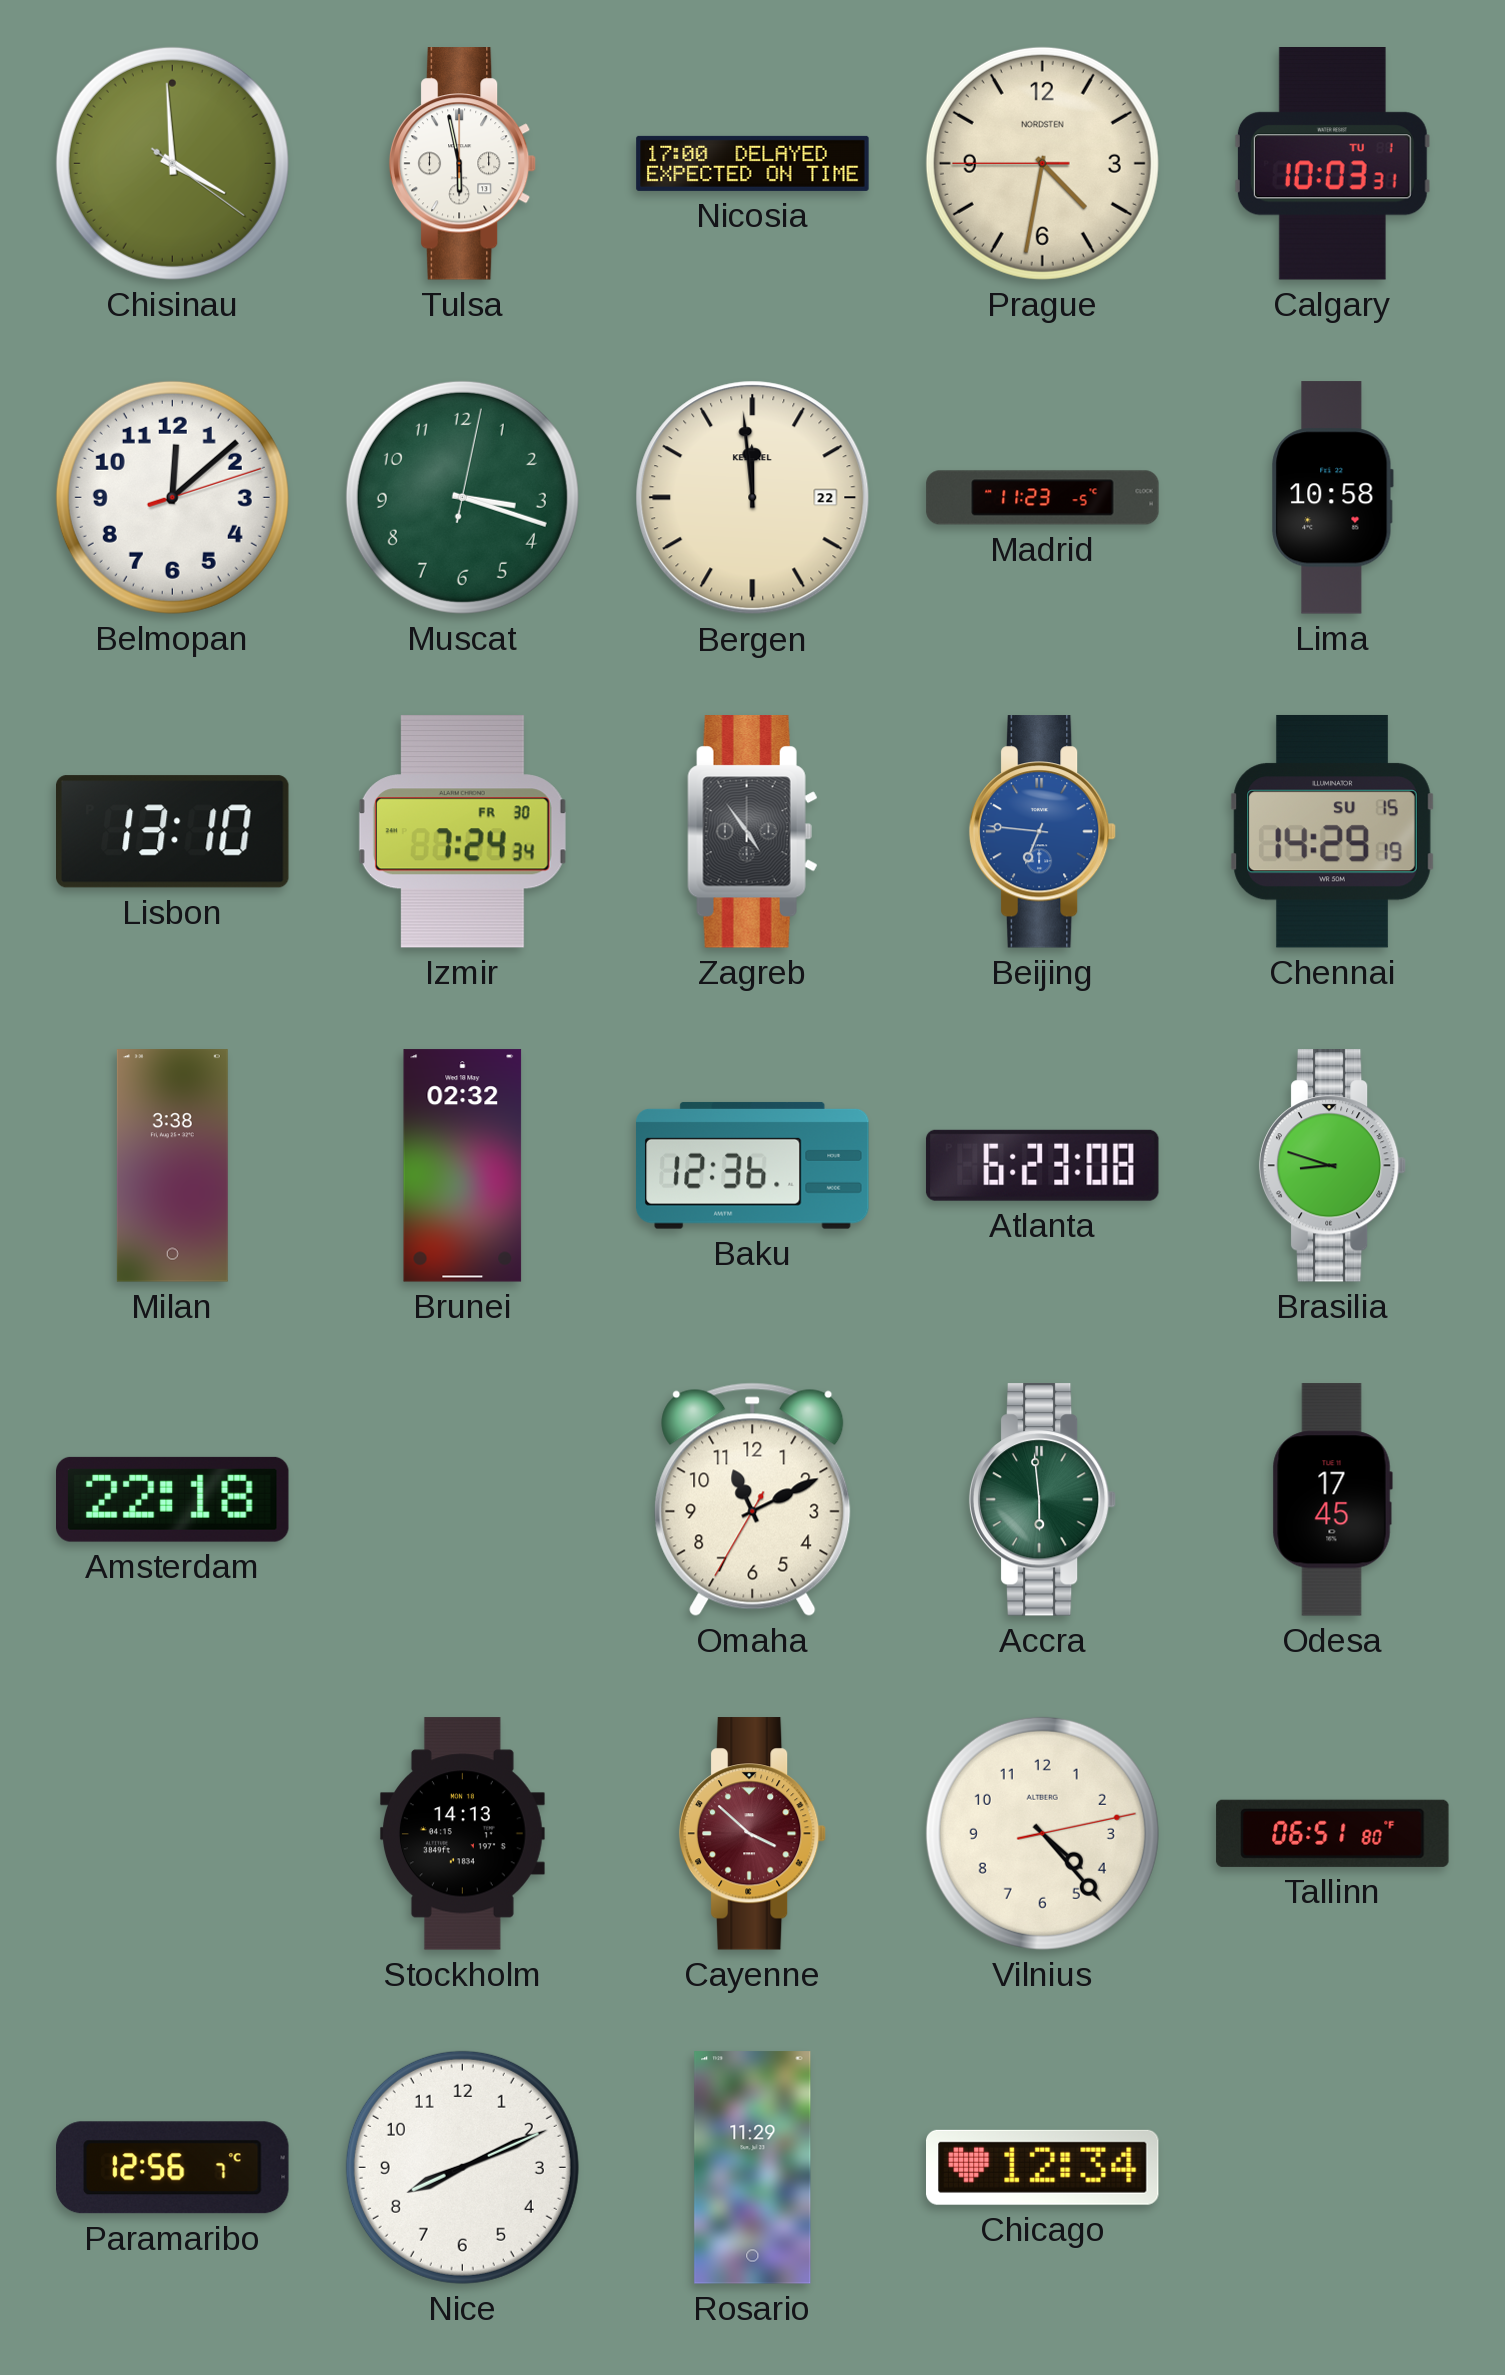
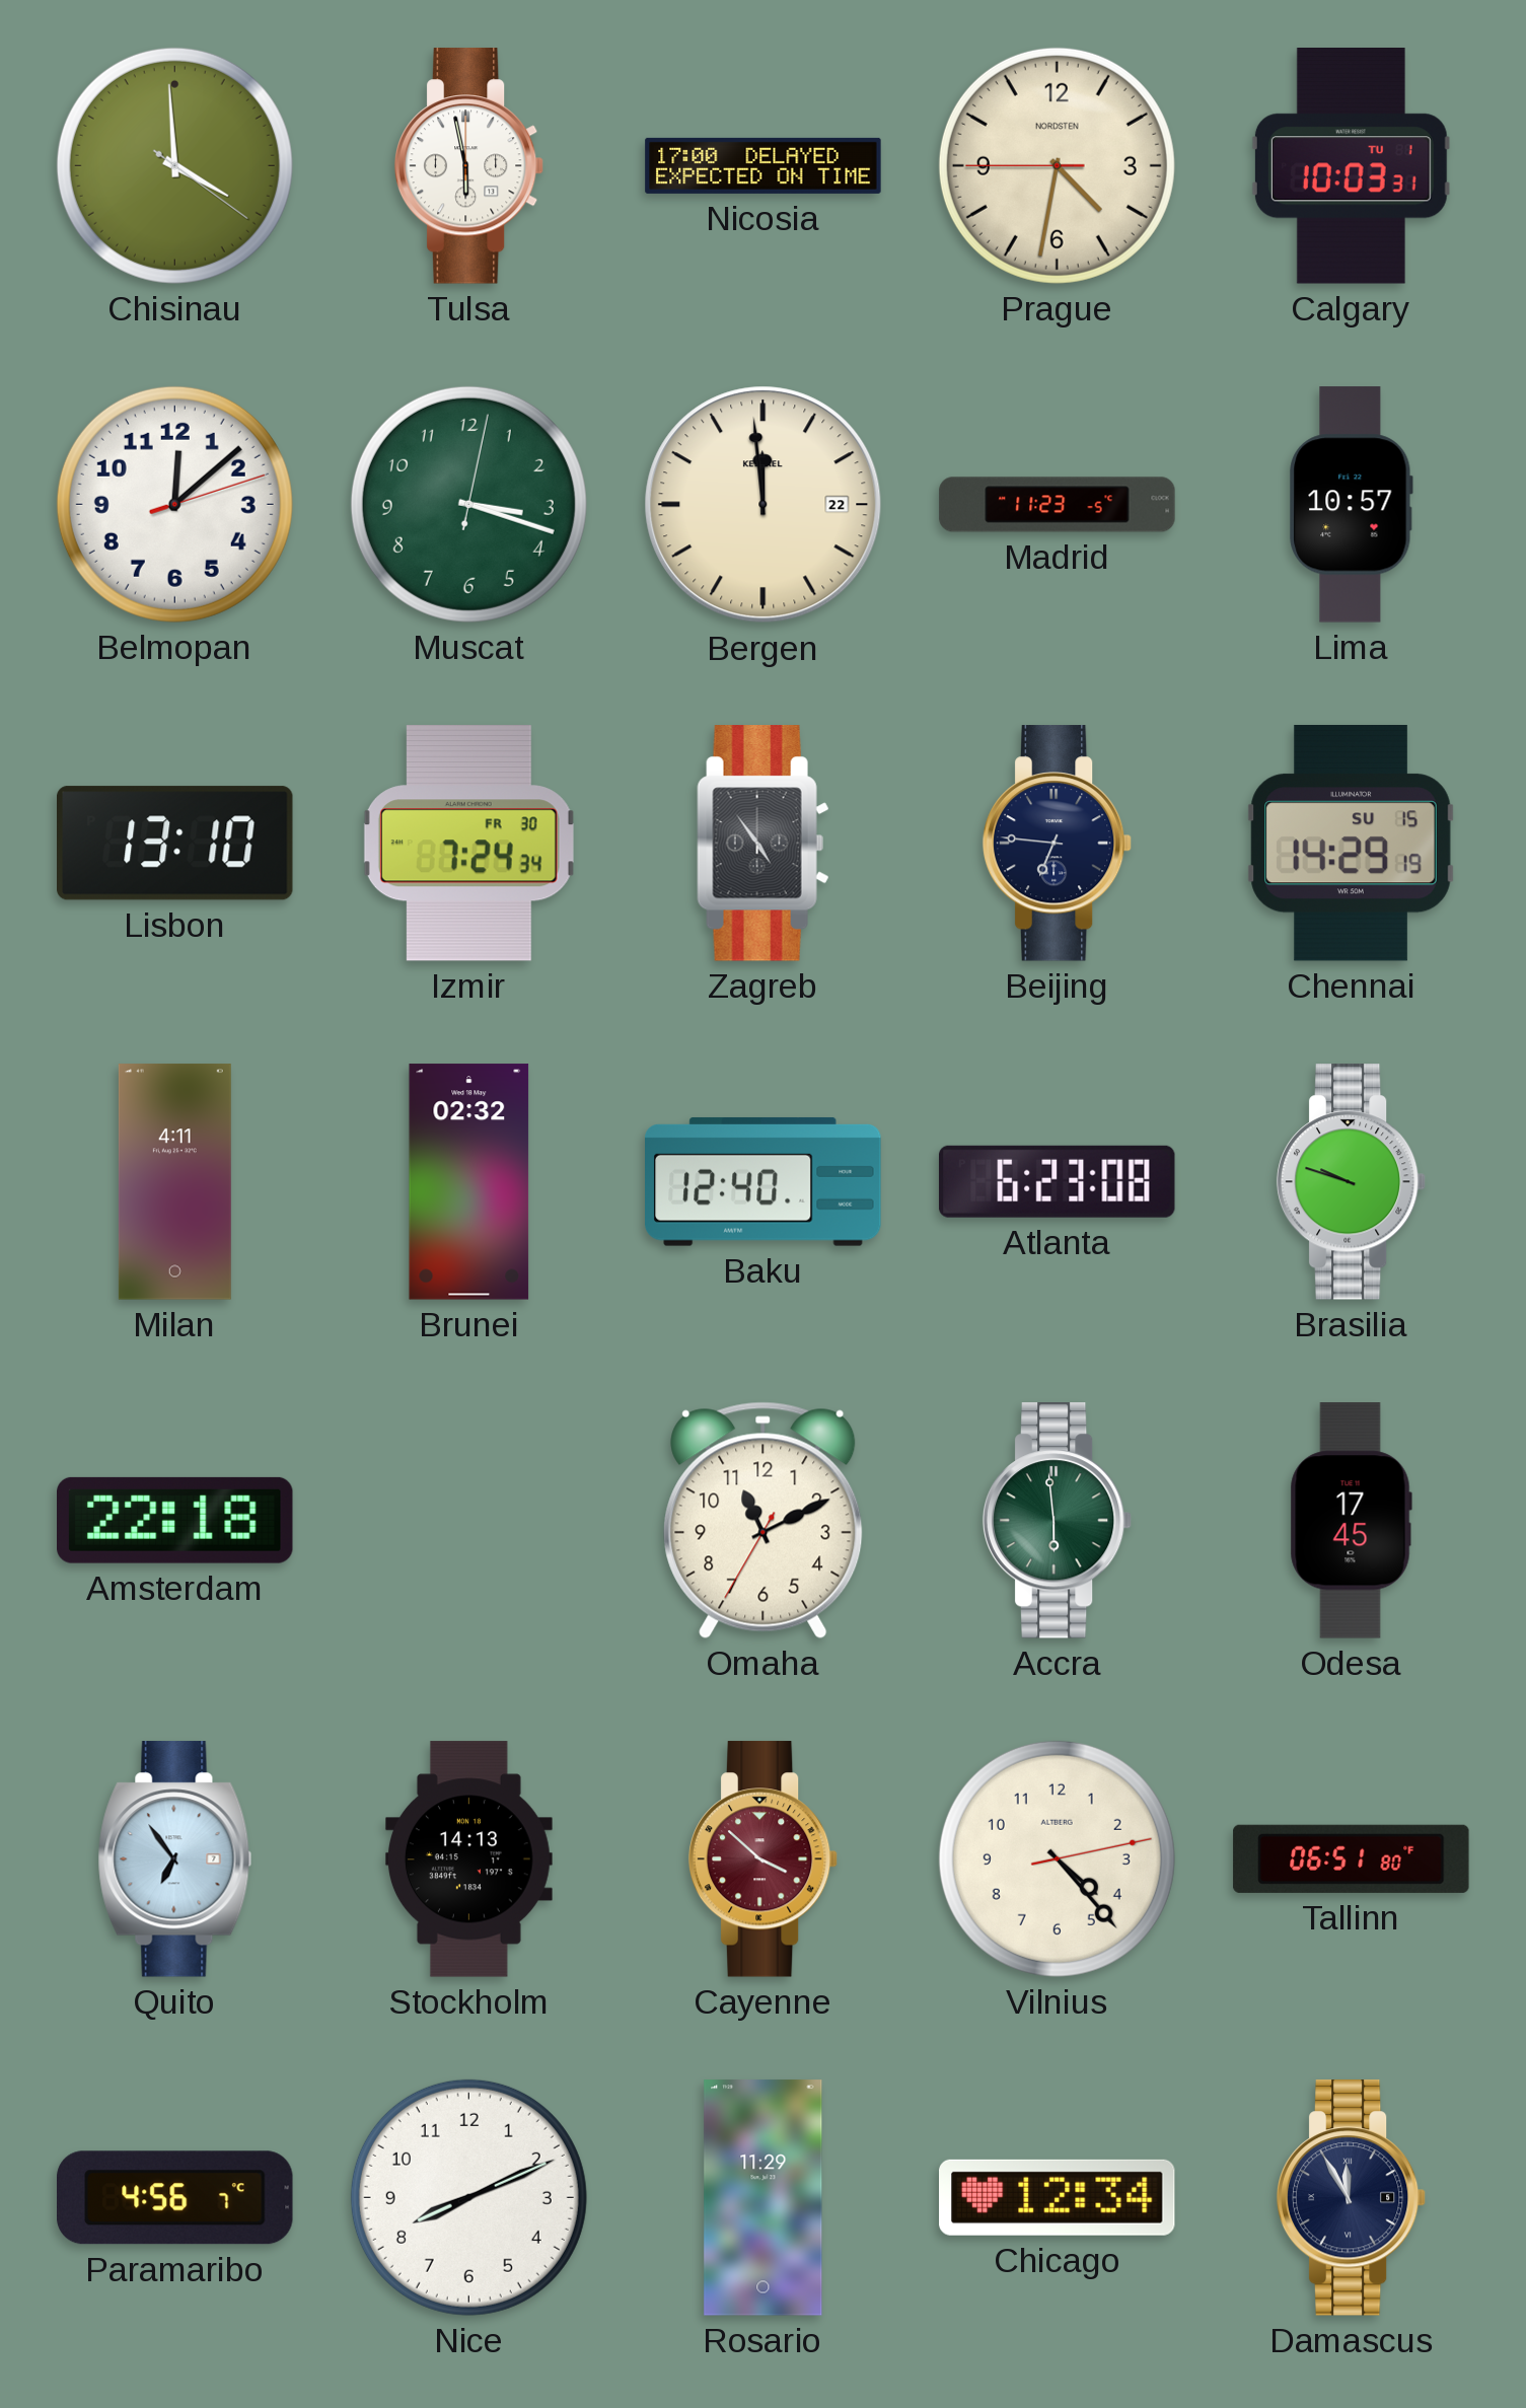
Lima: 10:58 -> 10:57 (1351, 505)
Beijing dial: blue -> navy (1058, 844)
Milan: 3:38 -> 4:11 (174, 1182)
Baku: 12:36 -> 12:40 (764, 1181)
Brasilia: 8:48 -> 9:48 (1352, 1182)
Quito: none -> 6:54 (175, 1859)
Paramaribo: 12:56 -> 4:56 (175, 2198)
Damascus: none -> 11:55 (1352, 2198)
